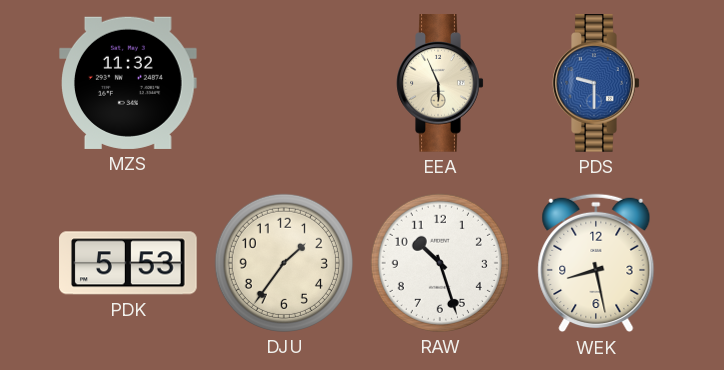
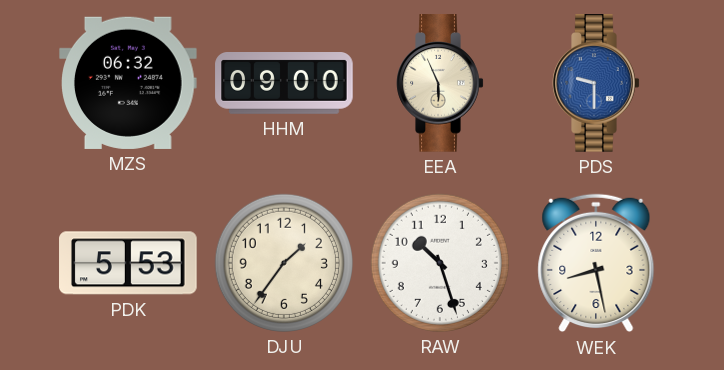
MZS: 11:32 -> 06:32 (129, 83)
HHM: none -> 09:00 (284, 84)
